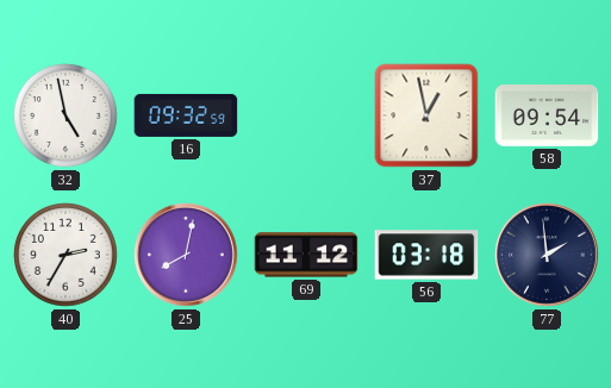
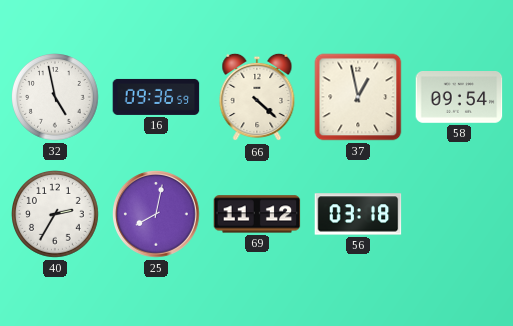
16: 09:32 -> 09:36 (156, 97)
66: none -> 4:22 (257, 97)
77: 1:59 -> none (547, 255)
